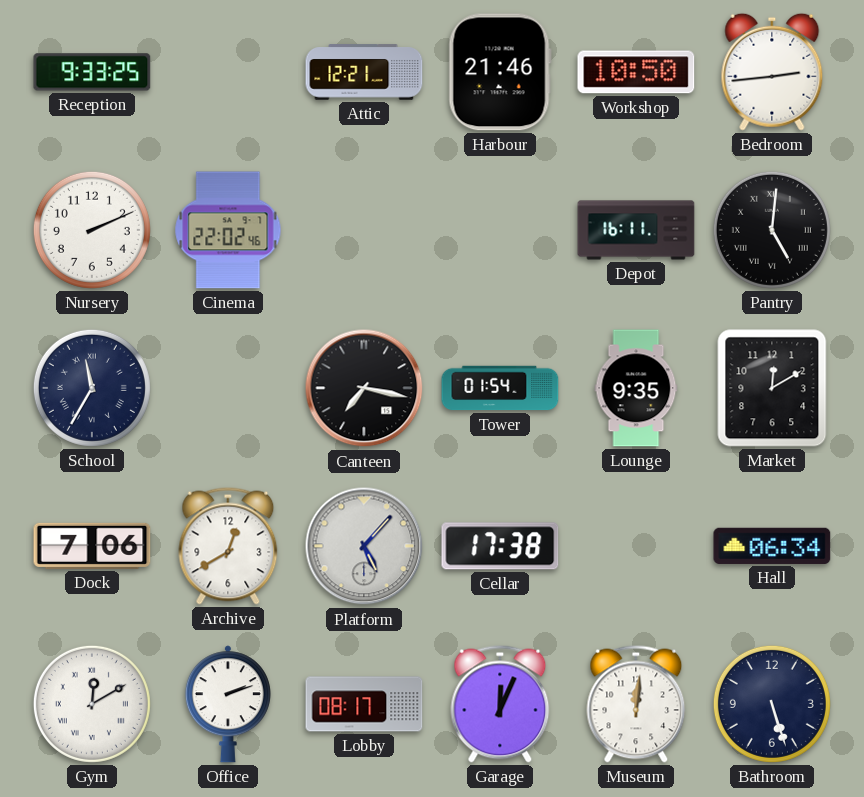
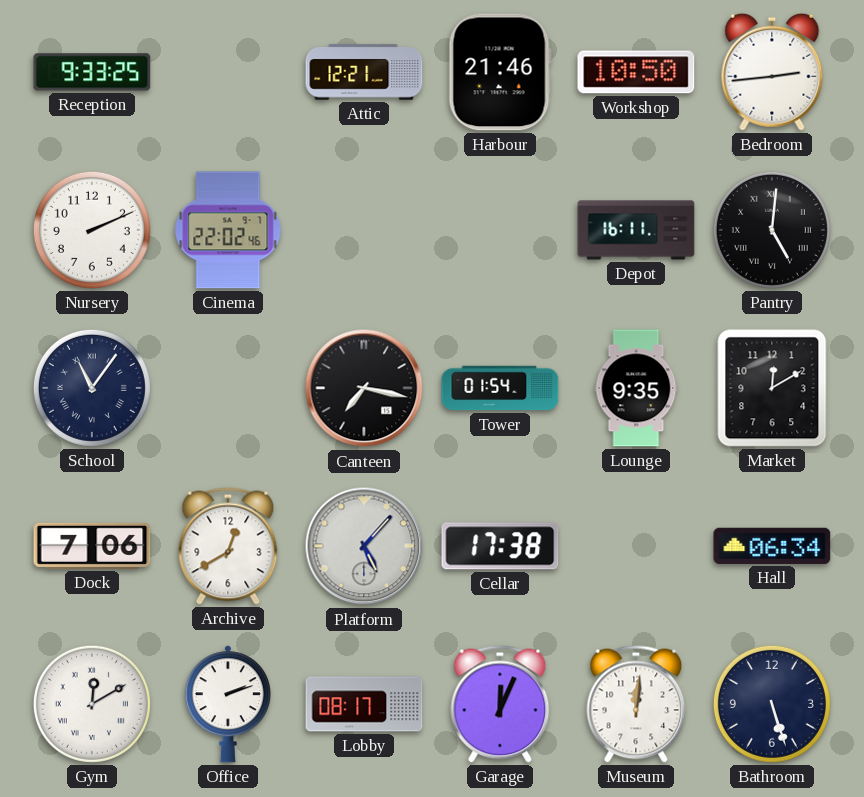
School: 11:35 -> 11:06 (92, 388)
